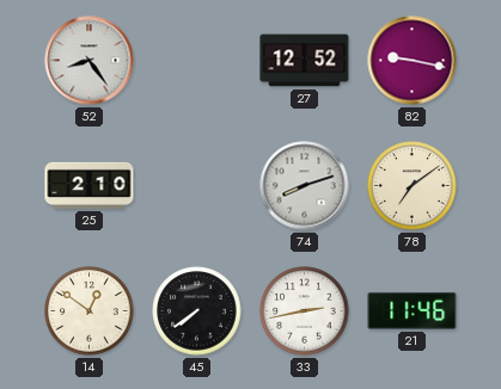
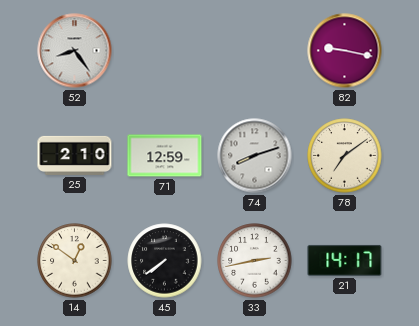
27: 12:52 -> none (305, 61)
71: none -> 12:59 (165, 156)
21: 11:46 -> 14:17 (345, 260)
